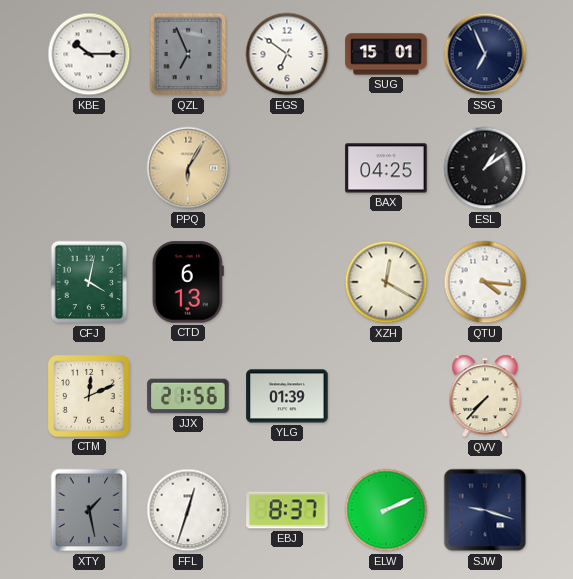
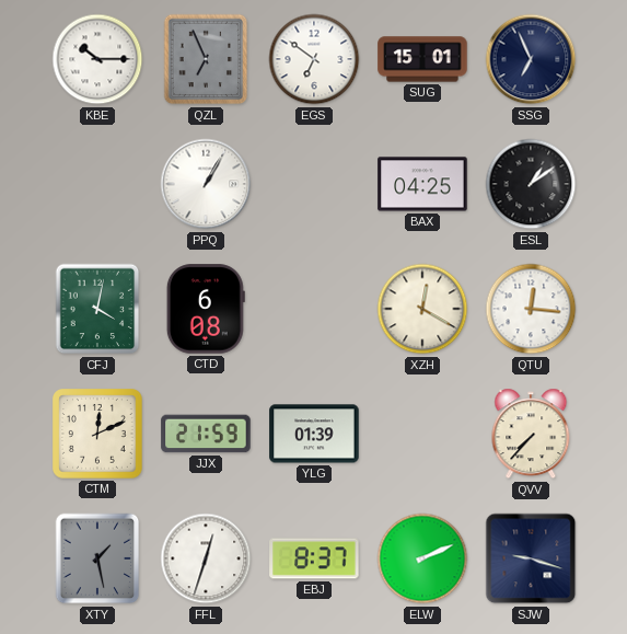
PPQ: 6:05 -> 1:05 (206, 184)
PPQ dial: champagne -> white (206, 184)
CTD: 6:13 -> 6:08 (206, 309)
QTU: 4:16 -> 12:16 (531, 309)
JJX: 21:56 -> 21:59 (206, 434)
